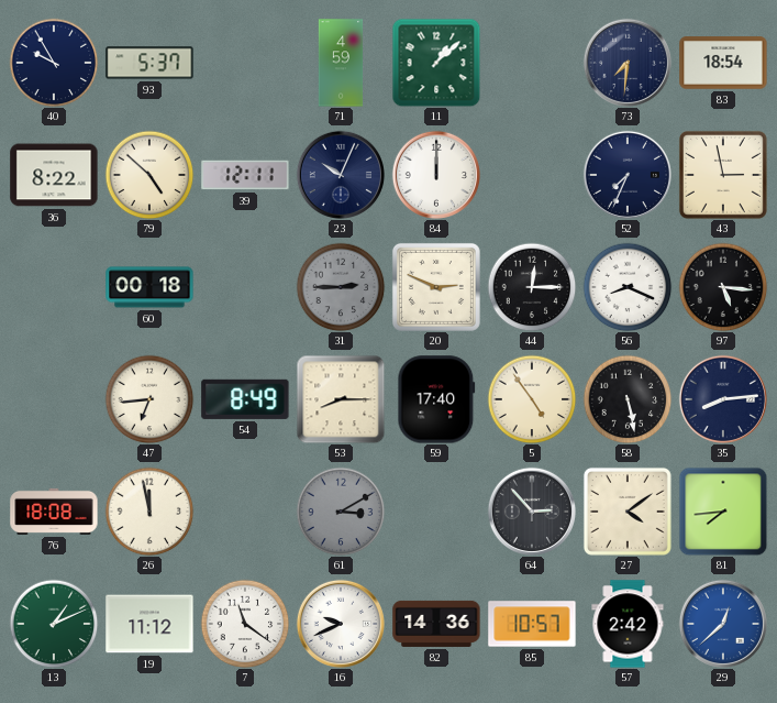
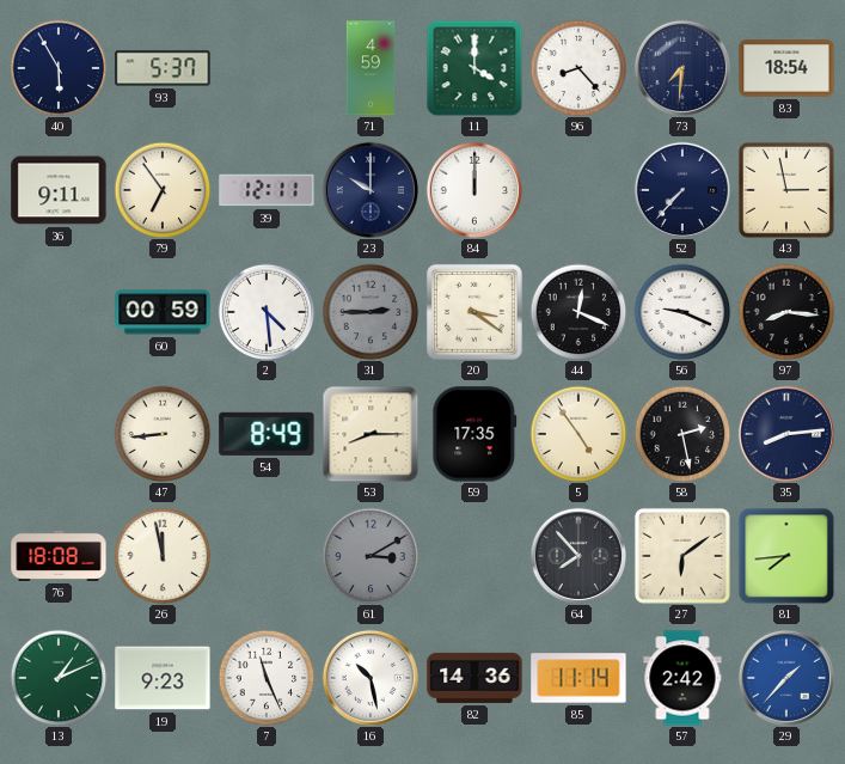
40: 9:55 -> 5:55 (59, 68)
11: 1:08 -> 4:00 (474, 68)
96: none -> 8:23 (578, 68)
36: 8:22 -> 9:11 (59, 190)
79: 4:52 -> 6:54 (163, 190)
23: 10:04 -> 10:00 (371, 190)
52: 7:34 -> 7:37 (682, 190)
60: 00:18 -> 00:59 (163, 312)
2: none -> 4:29 (267, 312)
20: 2:49 -> 3:21 (474, 312)
44: 12:15 -> 12:19 (578, 312)
56: 8:19 -> 9:19 (682, 312)
97: 5:16 -> 8:16 (786, 312)
47: 6:44 -> 8:44 (163, 434)
59: 17:40 -> 17:35 (474, 434)
58: 5:28 -> 2:28 (682, 434)
64: 2:53 -> 7:53 (578, 556)
27: 4:09 -> 6:09 (682, 556)
19: 11:12 -> 9:23 (163, 678)
7: 11:21 -> 11:26 (267, 678)
16: 9:41 -> 10:28 (371, 678)
85: 10:57 -> 11:14 (578, 678)
29: 12:38 -> 1:37 (786, 678)
